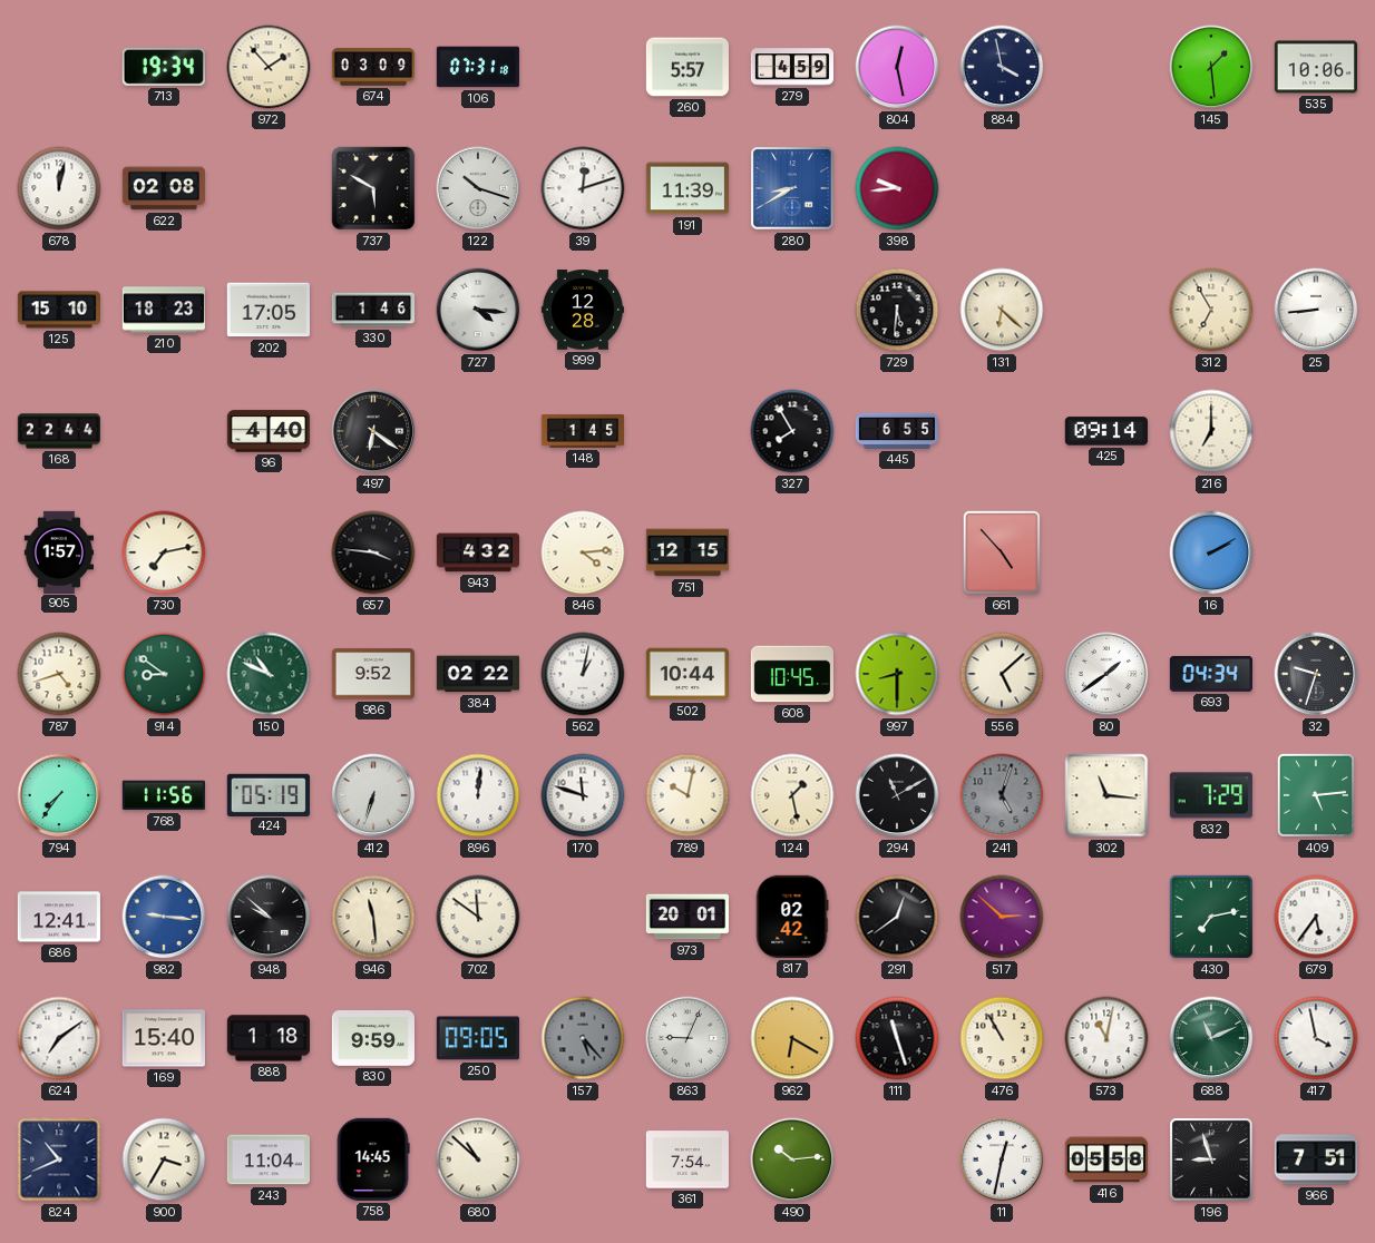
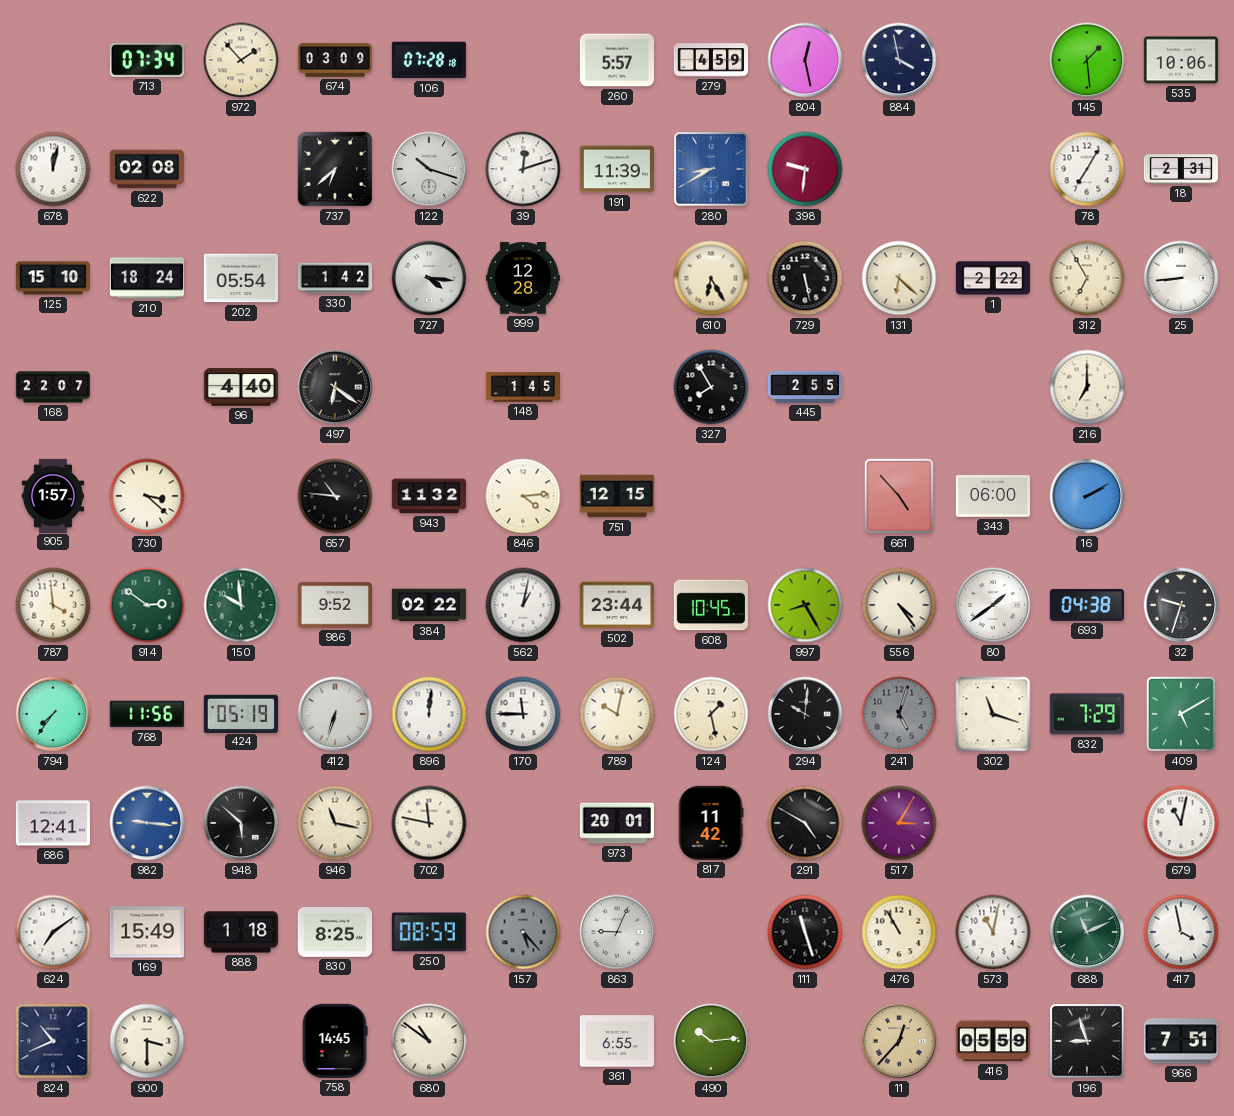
713: 19:34 -> 07:34 (147, 60)
106: 07:31 -> 07:28 (428, 60)
737: 5:50 -> 6:38 (335, 169)
398: 9:44 -> 9:31 (805, 169)
78: none -> 7:05 (1087, 169)
18: none -> 2:31 (1180, 169)
210: 18:23 -> 18:24 (146, 278)
202: 17:05 -> 05:54 (241, 278)
330: 1:46 -> 1:42 (334, 278)
610: none -> 6:25 (711, 278)
729: 5:31 -> 5:28 (805, 278)
1: none -> 2:22 (992, 278)
168: 22:44 -> 22:07 (52, 387)
445: 6:55 -> 2:55 (804, 387)
425: 09:14 -> none (1106, 431)
730: 7:13 -> 3:22 (147, 496)
657: 3:46 -> 10:46 (335, 496)
943: 4:32 -> 11:32 (428, 496)
343: none -> 06:00 (992, 496)
787: 4:42 -> 3:59 (53, 605)
914: 8:51 -> 2:51 (147, 605)
150: 10:49 -> 9:59 (241, 605)
502: 10:44 -> 23:44 (616, 605)
997: 8:30 -> 8:25 (805, 605)
556: 5:08 -> 4:24 (899, 605)
693: 04:34 -> 04:38 (1086, 605)
170: 11:48 -> 11:45 (523, 714)
294: 11:10 -> 10:01 (805, 714)
302: 11:16 -> 11:18 (993, 714)
409: 5:14 -> 5:10 (1181, 714)
948: 9:52 -> 5:52 (241, 823)
946: 11:29 -> 11:17 (335, 823)
702: 11:51 -> 11:47 (429, 823)
817: 02:42 -> 11:42 (711, 823)
291: 12:39 -> 4:50 (805, 823)
517: 2:52 -> 3:05 (899, 823)
430: 7:13 -> none (1211, 917)
679: 5:36 -> 11:02 (1181, 823)
169: 15:40 -> 15:49 (146, 932)
830: 9:59 -> 8:25 (334, 933)
250: 09:05 -> 08:59 (429, 932)
962: 6:20 -> none (792, 1038)
900: 3:35 -> 3:30 (147, 1041)
243: 11:04 -> none (267, 1159)
680: 10:52 -> 10:51 (429, 1041)
361: 7:54 -> 6:55 (616, 1041)
11: 12:32 -> 12:37 (899, 1041)
11 dial: white -> champagne (899, 1041)
416: 05:58 -> 05:59 (992, 1041)
